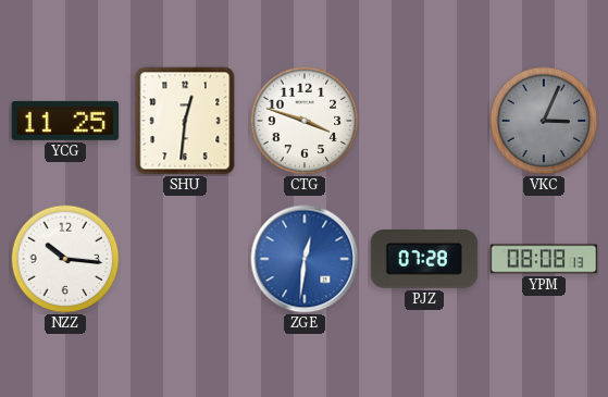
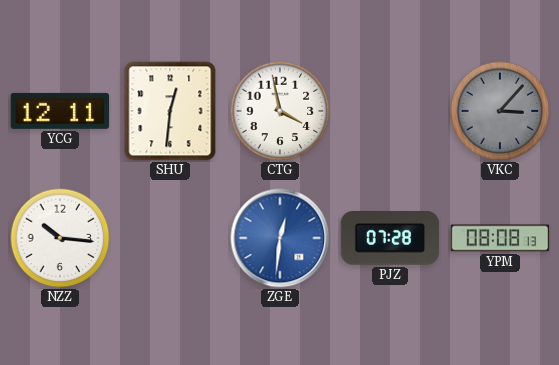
YCG: 11:25 -> 12:11 (60, 111)
CTG: 3:48 -> 3:58 (280, 111)
VKC: 3:04 -> 3:07 (500, 111)
